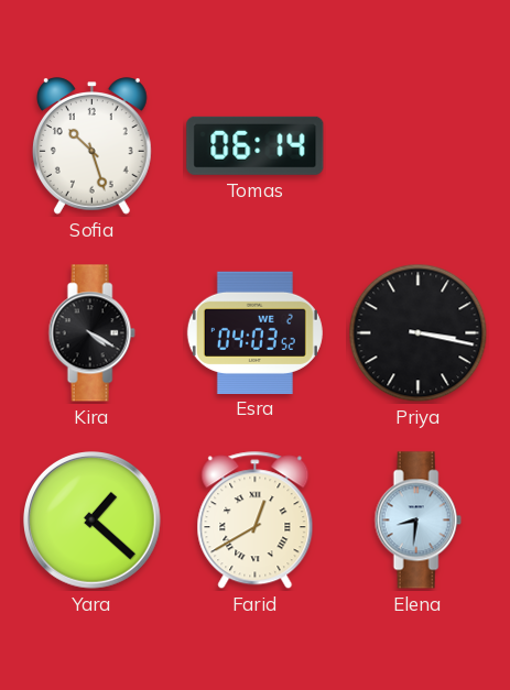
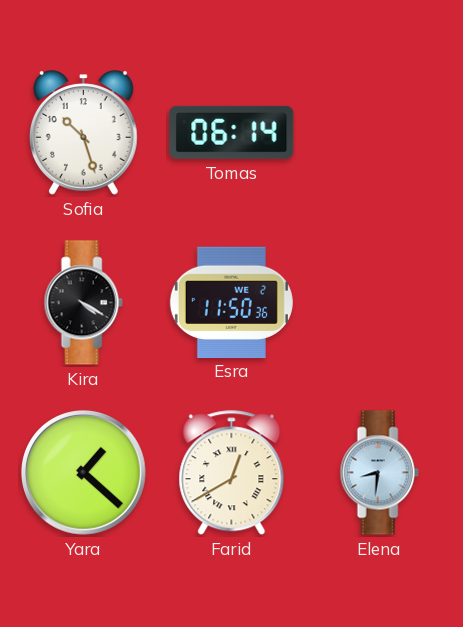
Esra: 04:03 -> 11:50 (231, 302)
Priya: 3:17 -> none (419, 333)
